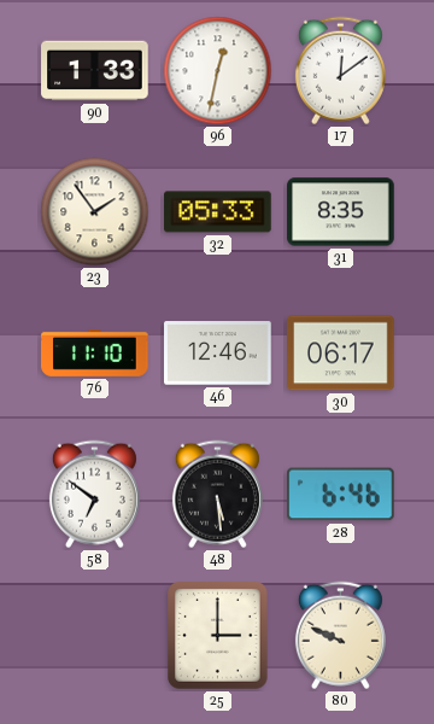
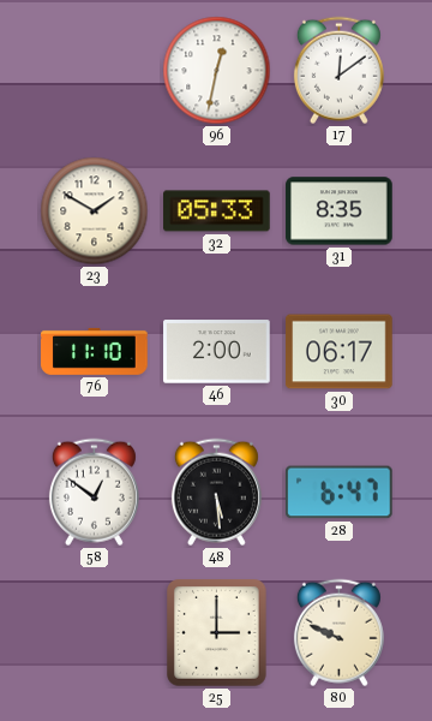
90: 1:33 -> none (95, 71)
23: 1:54 -> 1:50 (95, 211)
46: 12:46 -> 2:00 (217, 352)
58: 6:51 -> 12:51 (94, 493)
28: 6:46 -> 6:47 (340, 493)
